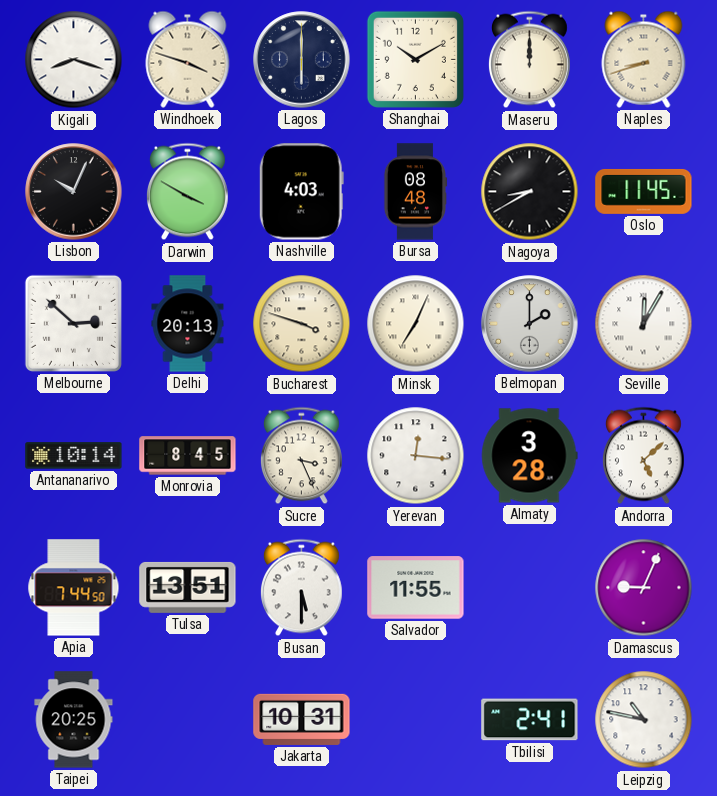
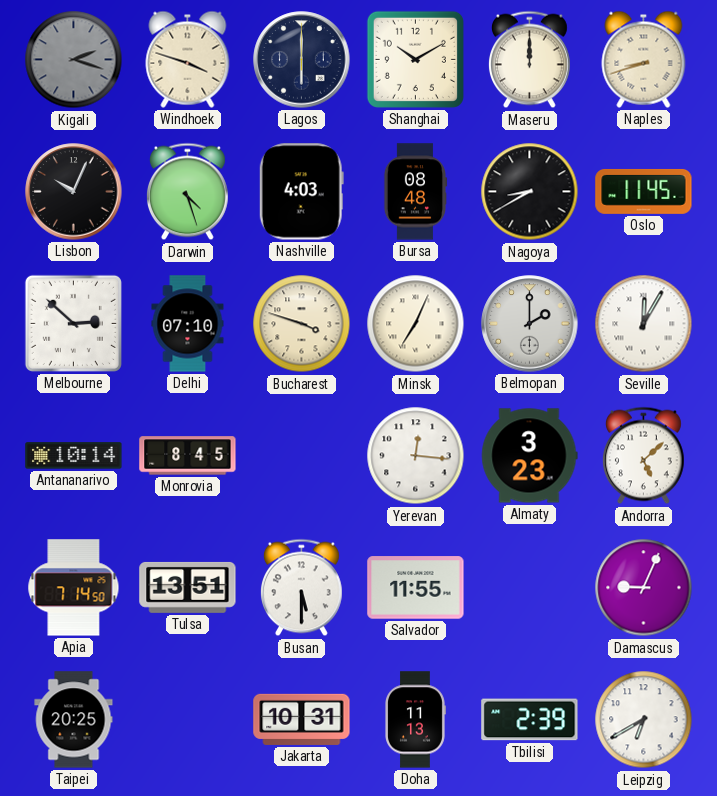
Kigali: 8:18 -> 2:18 (74, 60)
Kigali dial: white -> grey (74, 60)
Darwin: 3:50 -> 4:27 (187, 192)
Delhi: 20:13 -> 07:10 (188, 324)
Sucre: 3:26 -> none (301, 456)
Almaty: 3:28 -> 3:23 (529, 456)
Apia: 7:44 -> 7:14 (74, 588)
Doha: none -> 11:13 (416, 720)
Tbilisi: 2:41 -> 2:39 (530, 720)
Leipzig: 10:47 -> 6:40 (644, 720)
